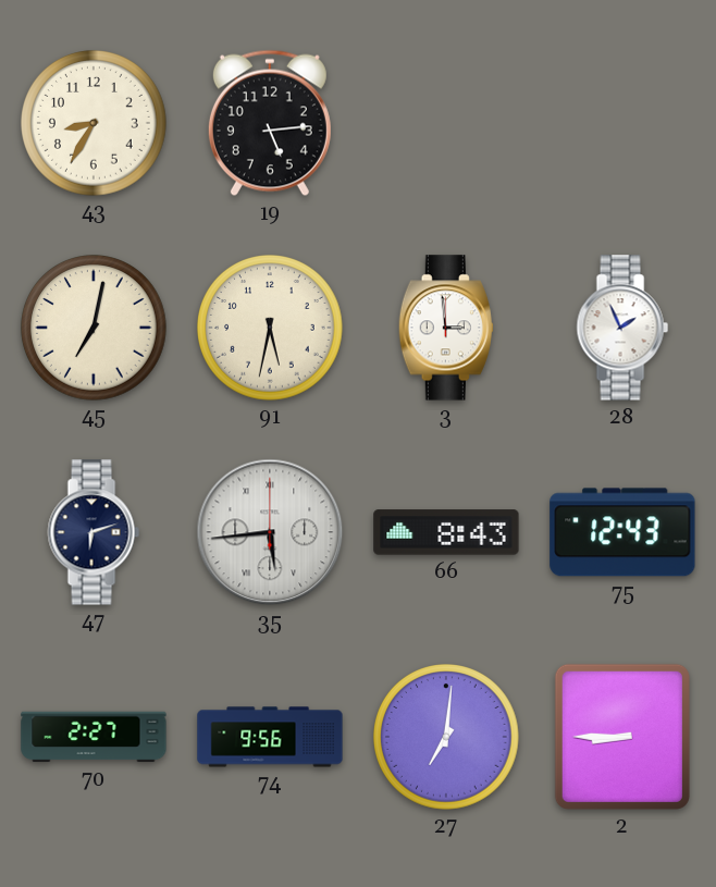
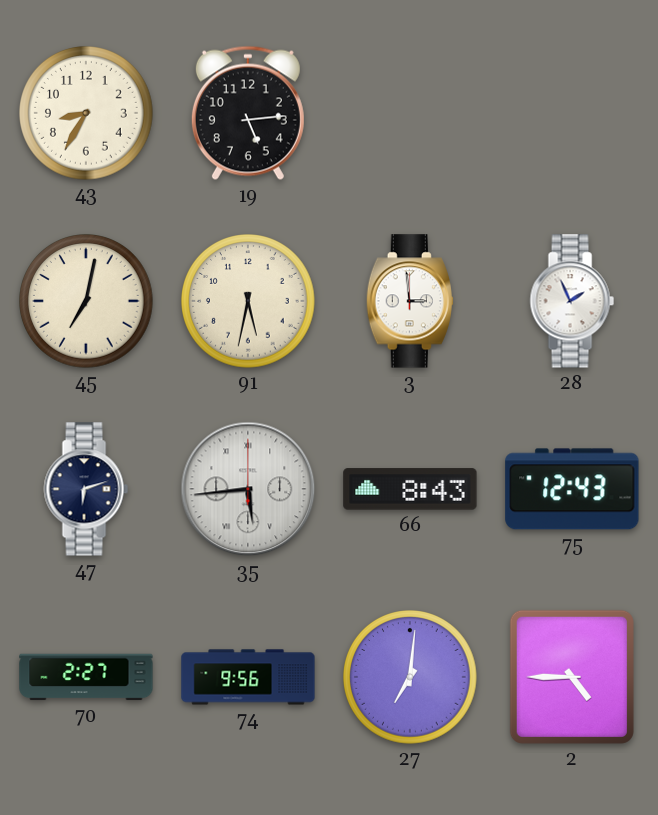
2: 8:45 -> 4:45 (572, 677)
